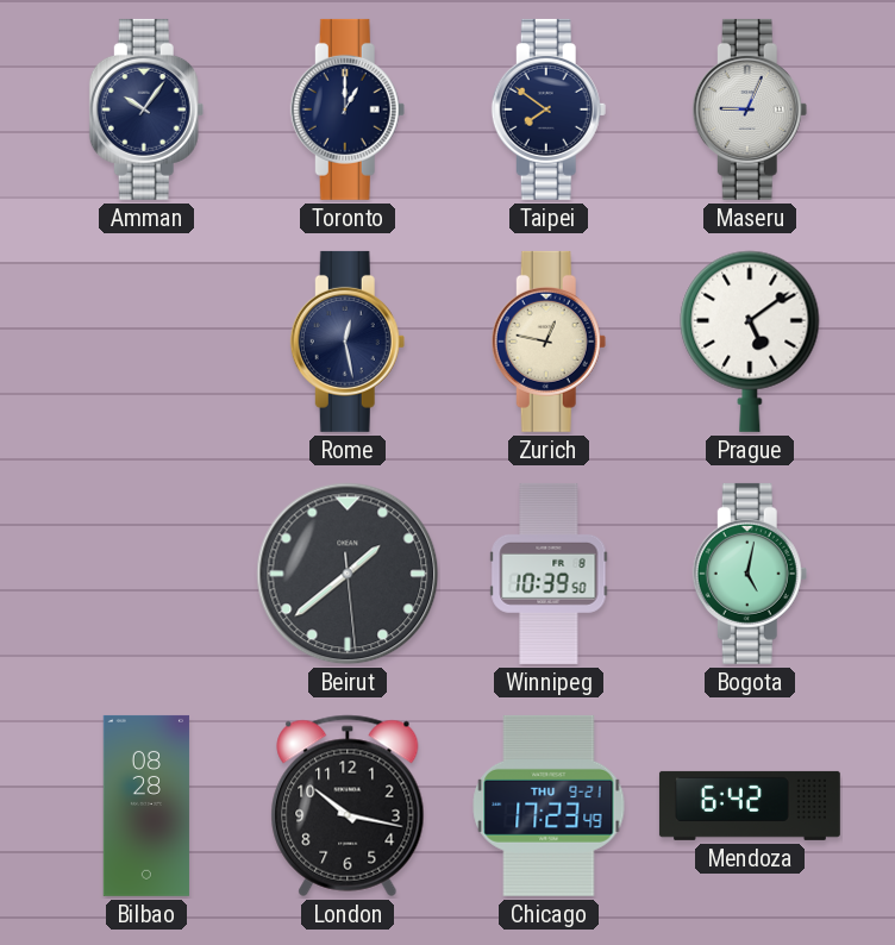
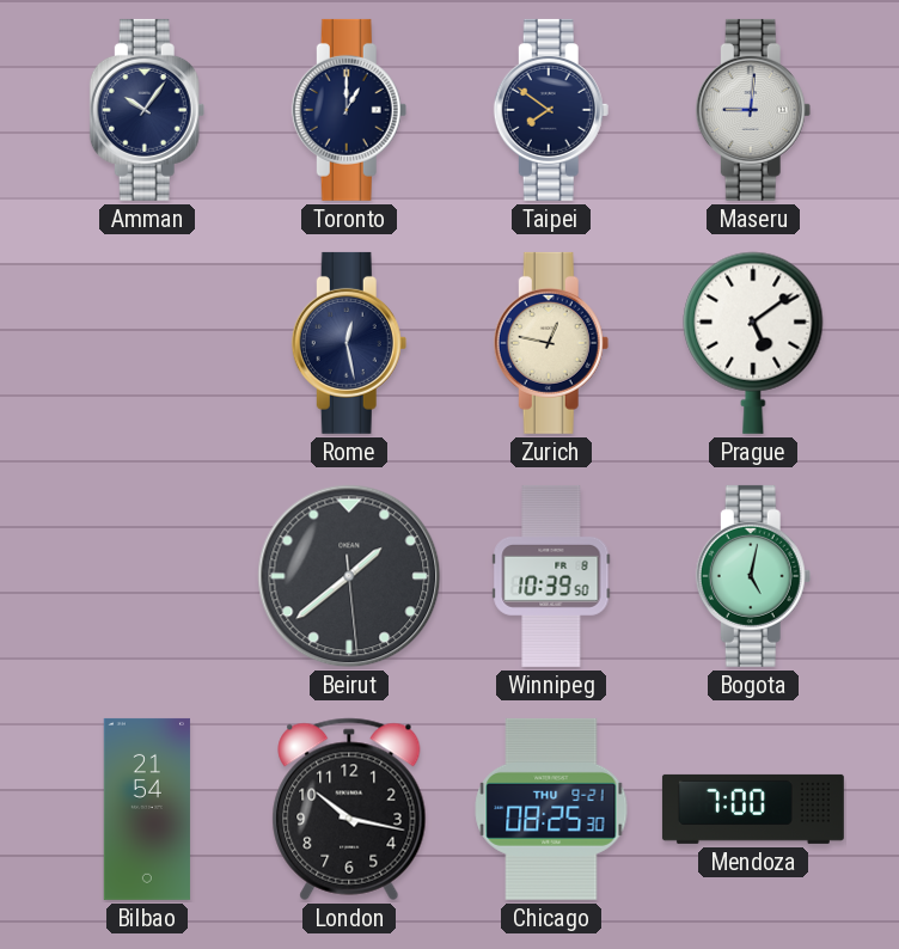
Maseru: 9:04 -> 9:01 (753, 110)
Bilbao: 08:28 -> 21:54 (146, 809)
Chicago: 17:23 -> 08:25 (551, 809)
Mendoza: 6:42 -> 7:00 (753, 809)
